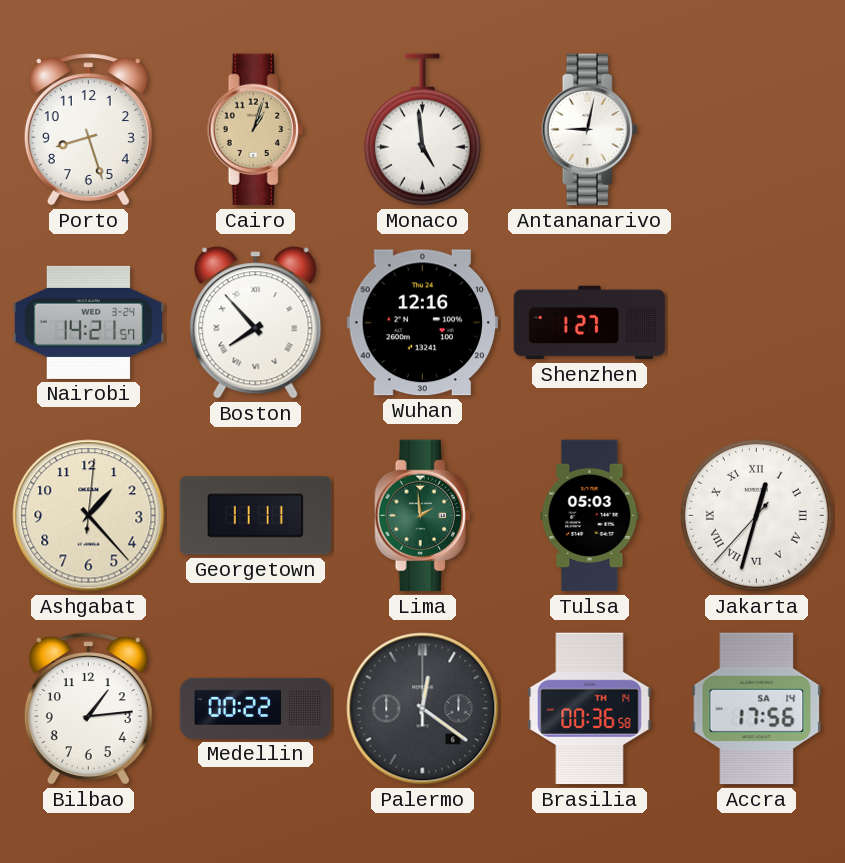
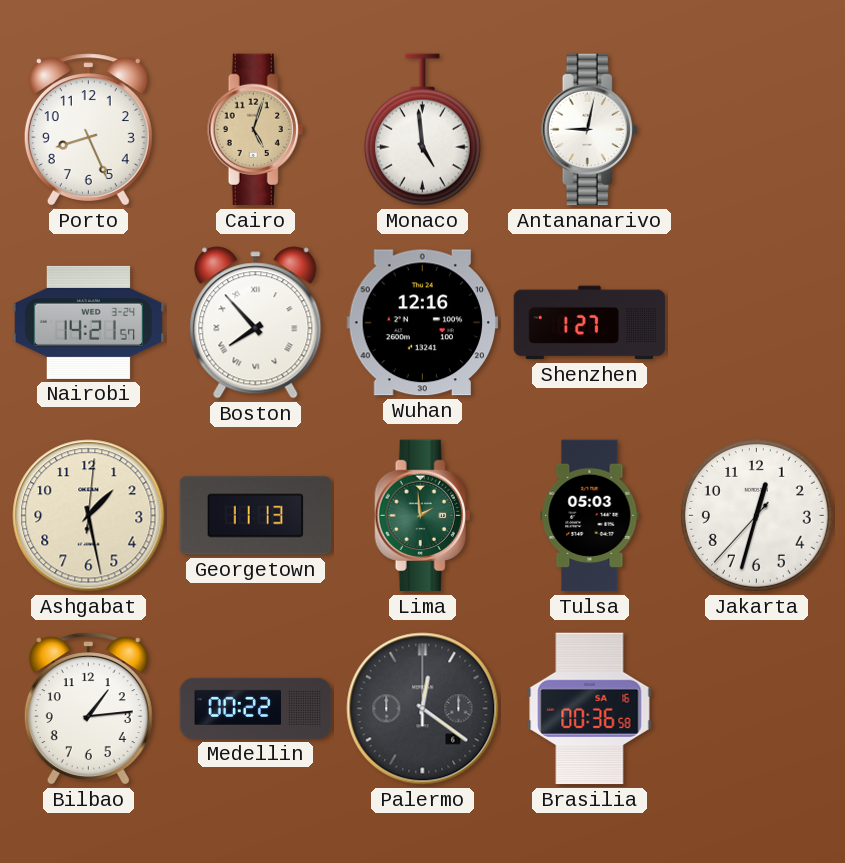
Porto: 8:27 -> 8:26 (88, 130)
Cairo: 1:03 -> 5:03 (256, 130)
Ashgabat: 1:23 -> 1:28 (89, 516)
Georgetown: 11:11 -> 11:13 (256, 516)
Jakarta numerals: Roman -> Arabic (756, 515)
Brasilia date: TH 14 -> SA 16 (590, 709)
Accra: 17:56 -> none (757, 709)
